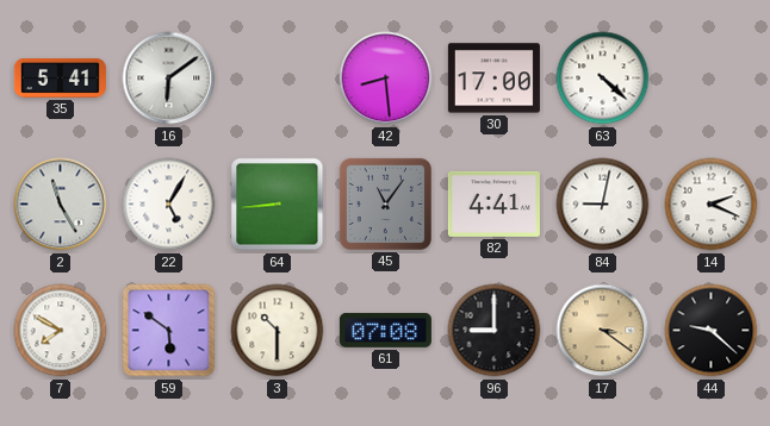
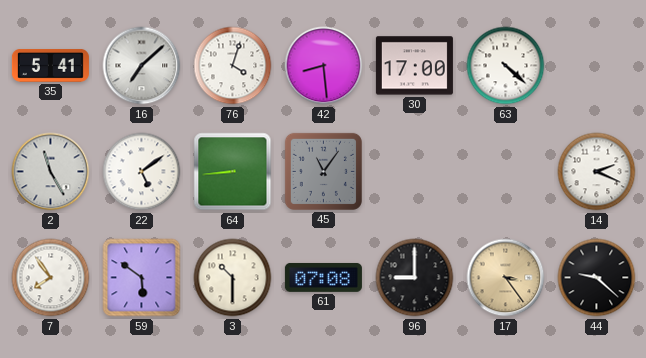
16: 6:09 -> 7:08 (142, 66)
76: none -> 4:03 (233, 66)
22: 5:05 -> 5:09 (142, 172)
82: 4:41 -> none (493, 203)
84: 9:02 -> none (603, 205)
7: 7:50 -> 7:54 (51, 278)
17: 3:21 -> 3:24 (506, 278)
